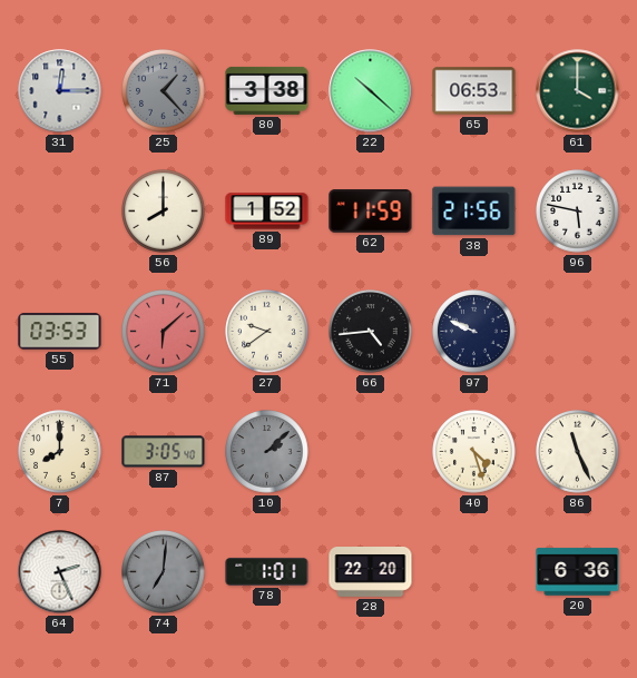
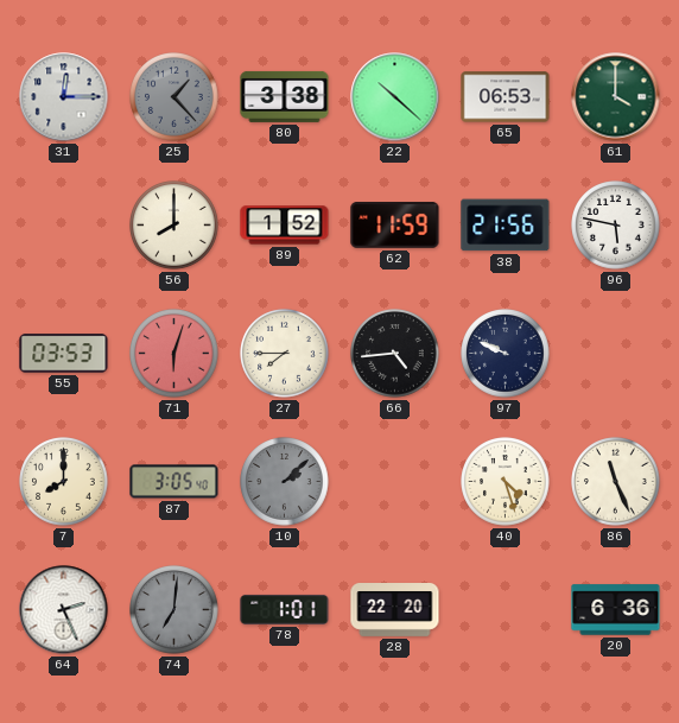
71: 6:08 -> 6:03 (174, 354)
27: 9:39 -> 7:45 (285, 354)
